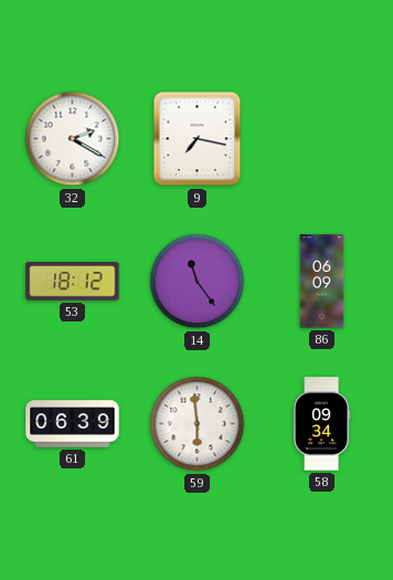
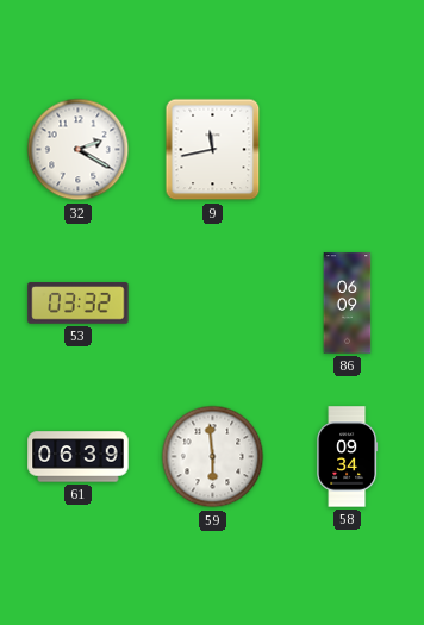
9: 7:17 -> 11:43 (213, 150)
53: 18:12 -> 03:32 (79, 304)
14: 11:24 -> none (198, 282)
